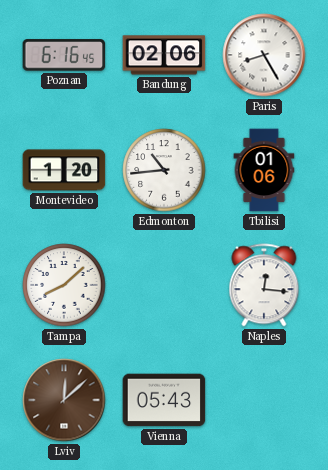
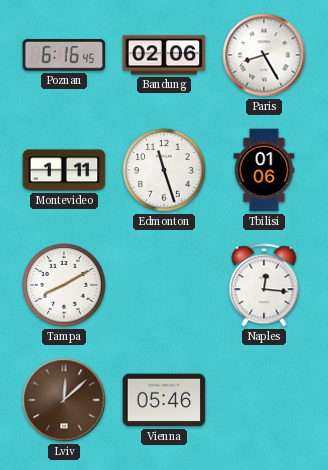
Montevideo: 1:20 -> 1:11 (64, 170)
Edmonton: 10:44 -> 11:27 (164, 170)
Tampa: 8:08 -> 8:10 (64, 285)
Vienna: 05:43 -> 05:46 (164, 400)
